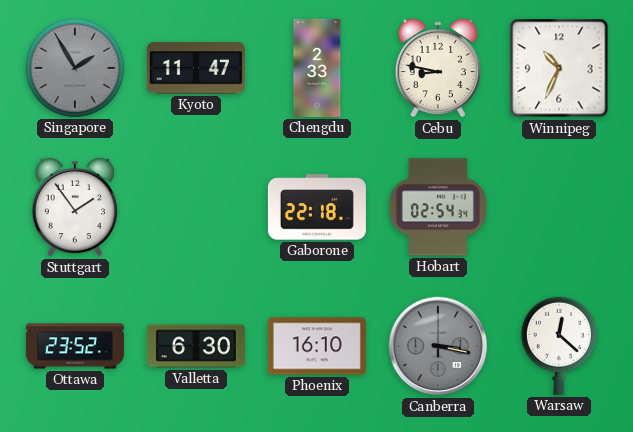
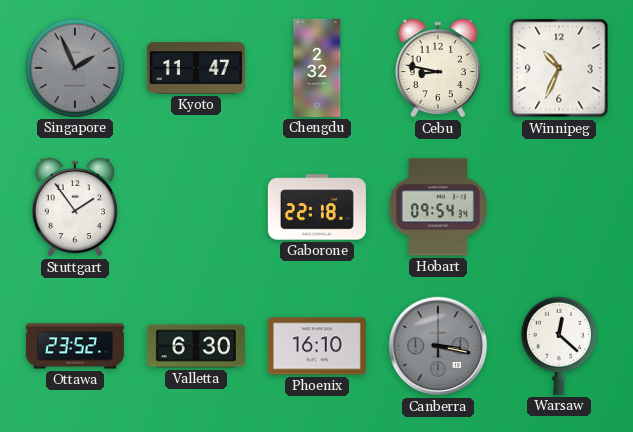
Singapore: 1:55 -> 1:56 (75, 68)
Chengdu: 2:33 -> 2:32 (317, 68)
Hobart: 02:54 -> 09:54 (438, 207)
